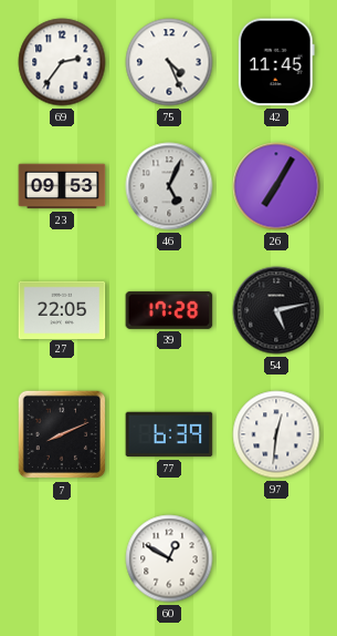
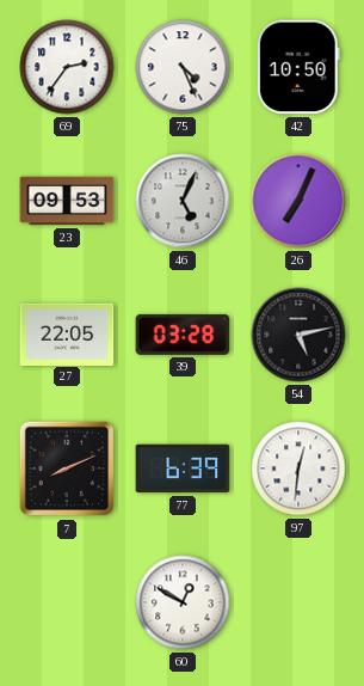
42: 11:45 -> 10:50 (298, 67)
26: 7:05 -> 7:04 (298, 201)
39: 17:28 -> 03:28 (183, 335)
